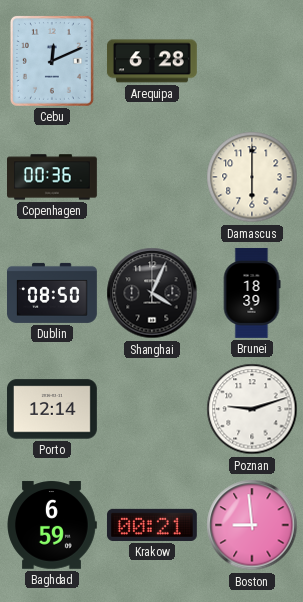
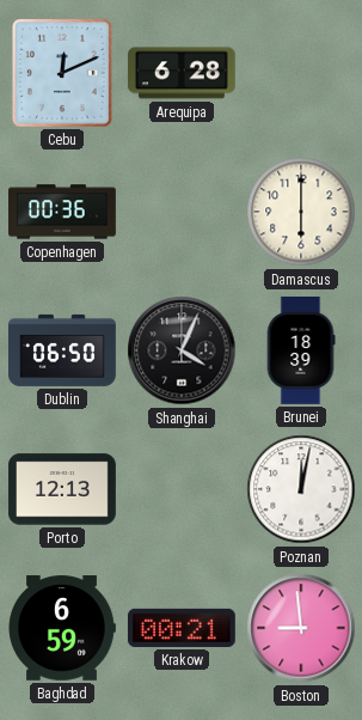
Dublin: 08:50 -> 06:50 (63, 350)
Porto: 12:14 -> 12:13 (63, 489)
Poznan: 9:12 -> 12:02 (301, 489)
